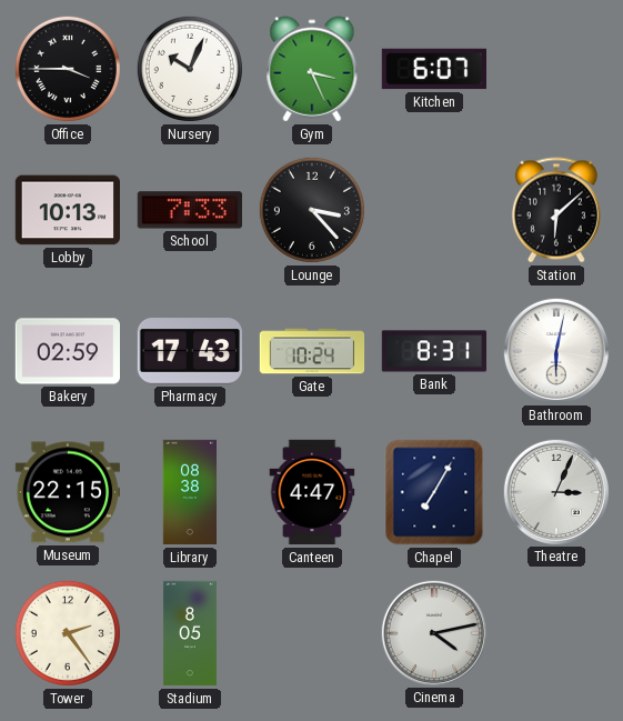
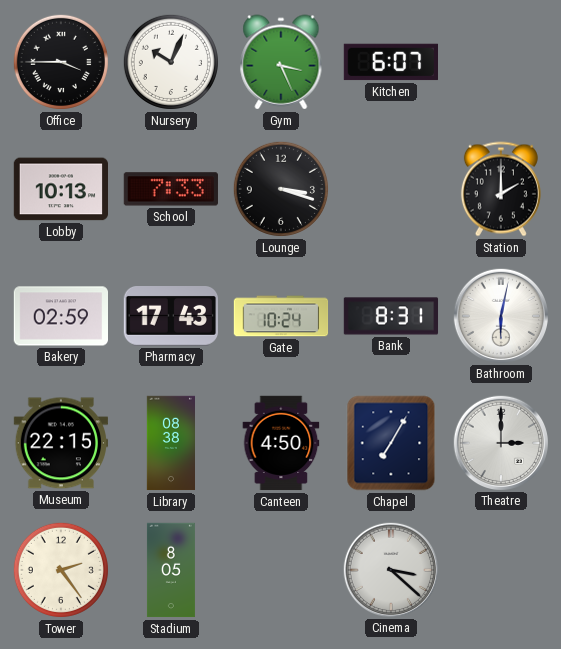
Lounge: 3:23 -> 3:18 (281, 189)
Station: 6:08 -> 2:00 (501, 189)
Canteen: 4:47 -> 4:50 (281, 443)
Theatre: 3:04 -> 3:00 (500, 442)
Cinema: 4:13 -> 3:22 (390, 569)
